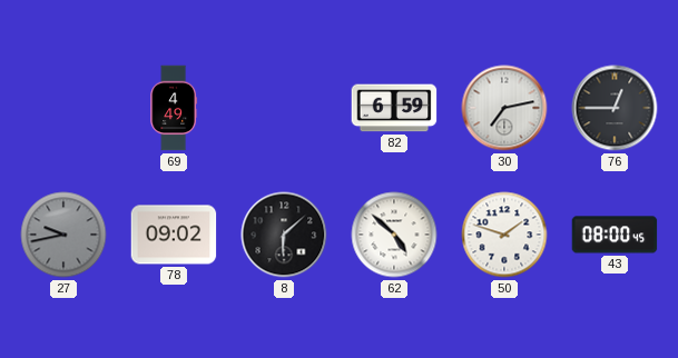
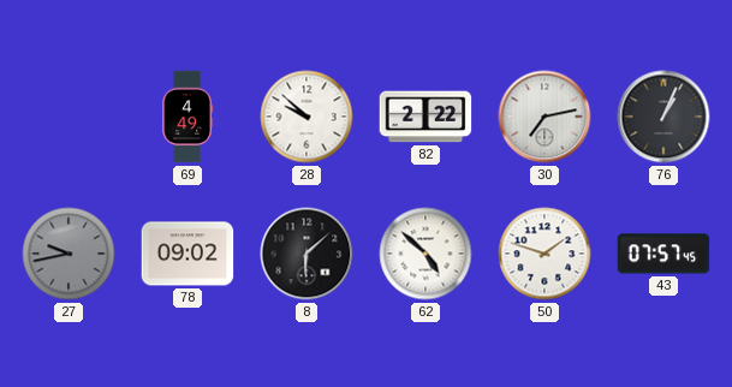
28: none -> 9:52 (307, 117)
82: 6:59 -> 2:22 (425, 117)
76: 12:45 -> 1:04 (663, 117)
43: 08:00 -> 07:57 (663, 254)
